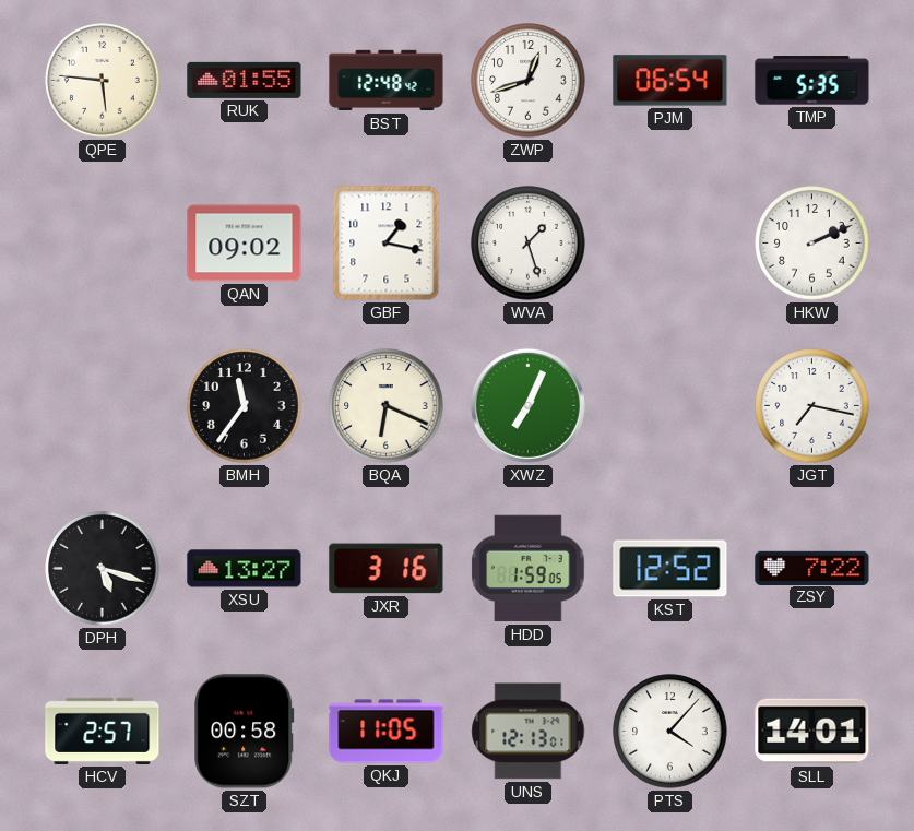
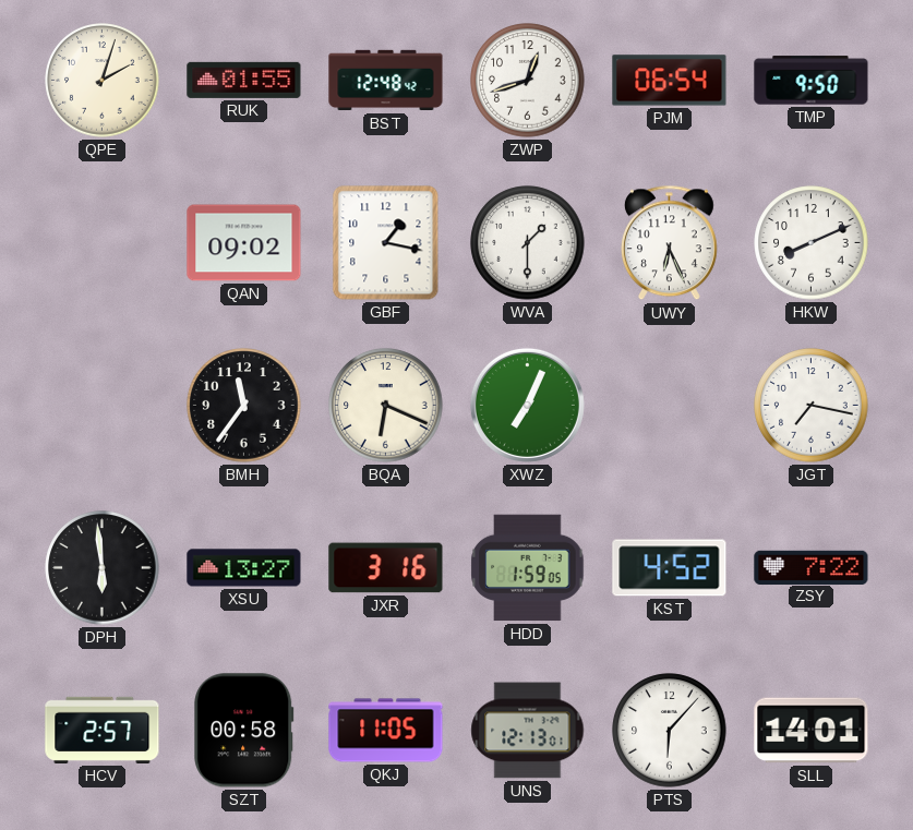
QPE: 5:46 -> 2:03 (103, 81)
TMP: 5:35 -> 9:50 (812, 81)
WVA: 1:27 -> 1:30 (528, 243)
UWY: none -> 6:26 (670, 243)
HKW: 2:11 -> 8:11 (812, 243)
DPH: 5:18 -> 5:59 (103, 568)
KST: 12:52 -> 4:52 (670, 568)
PTS: 4:07 -> 6:07 (670, 731)
